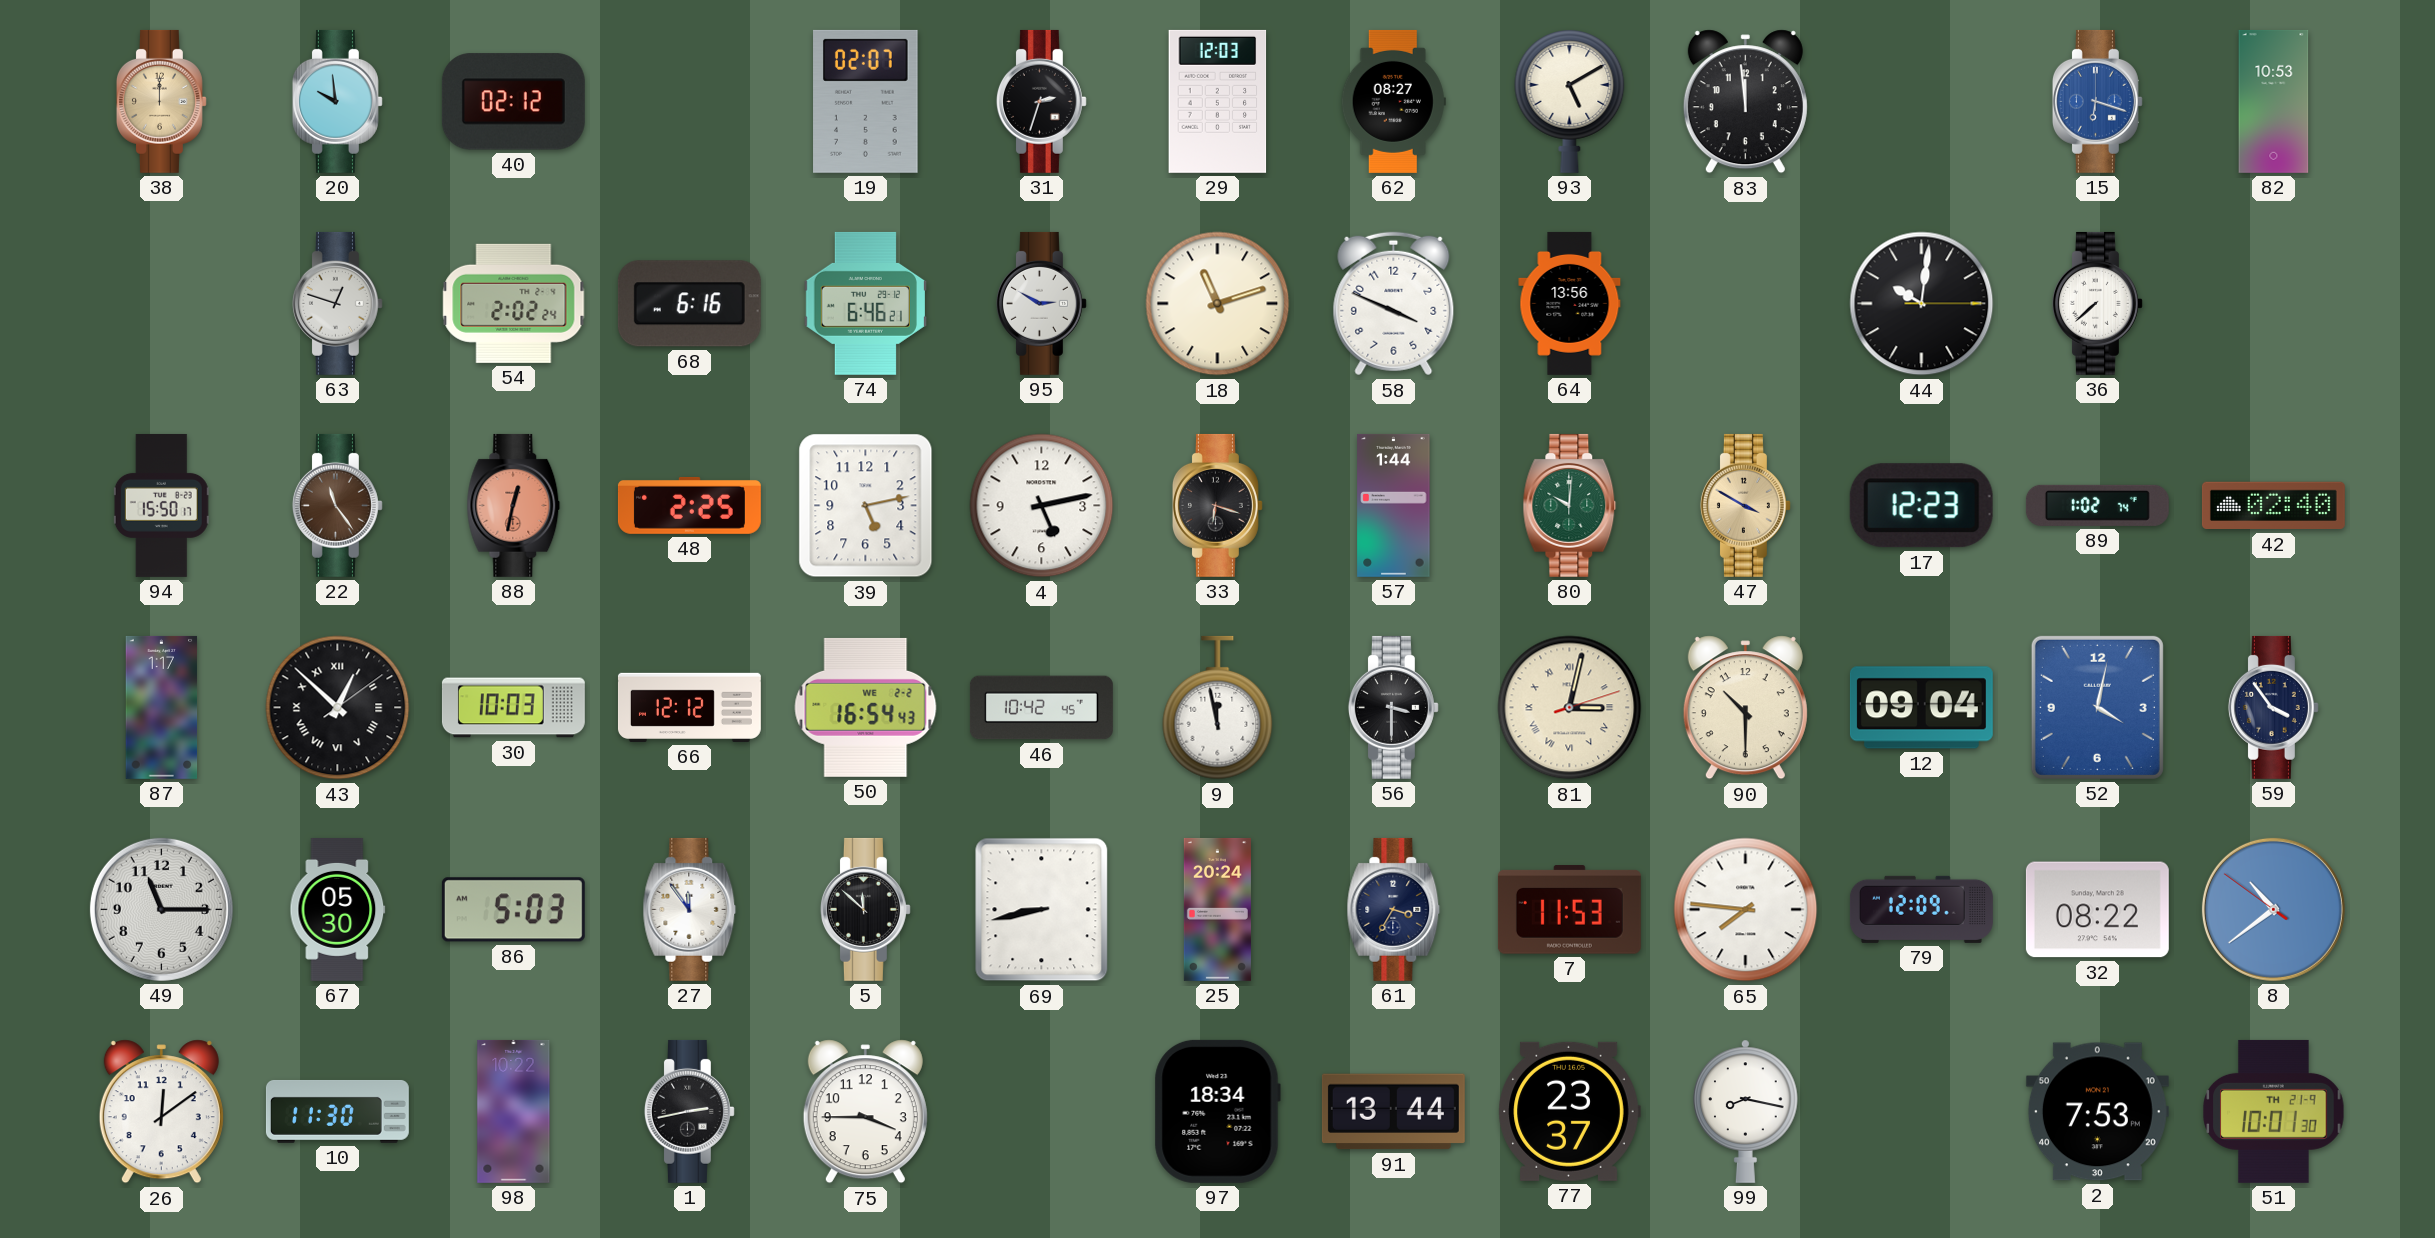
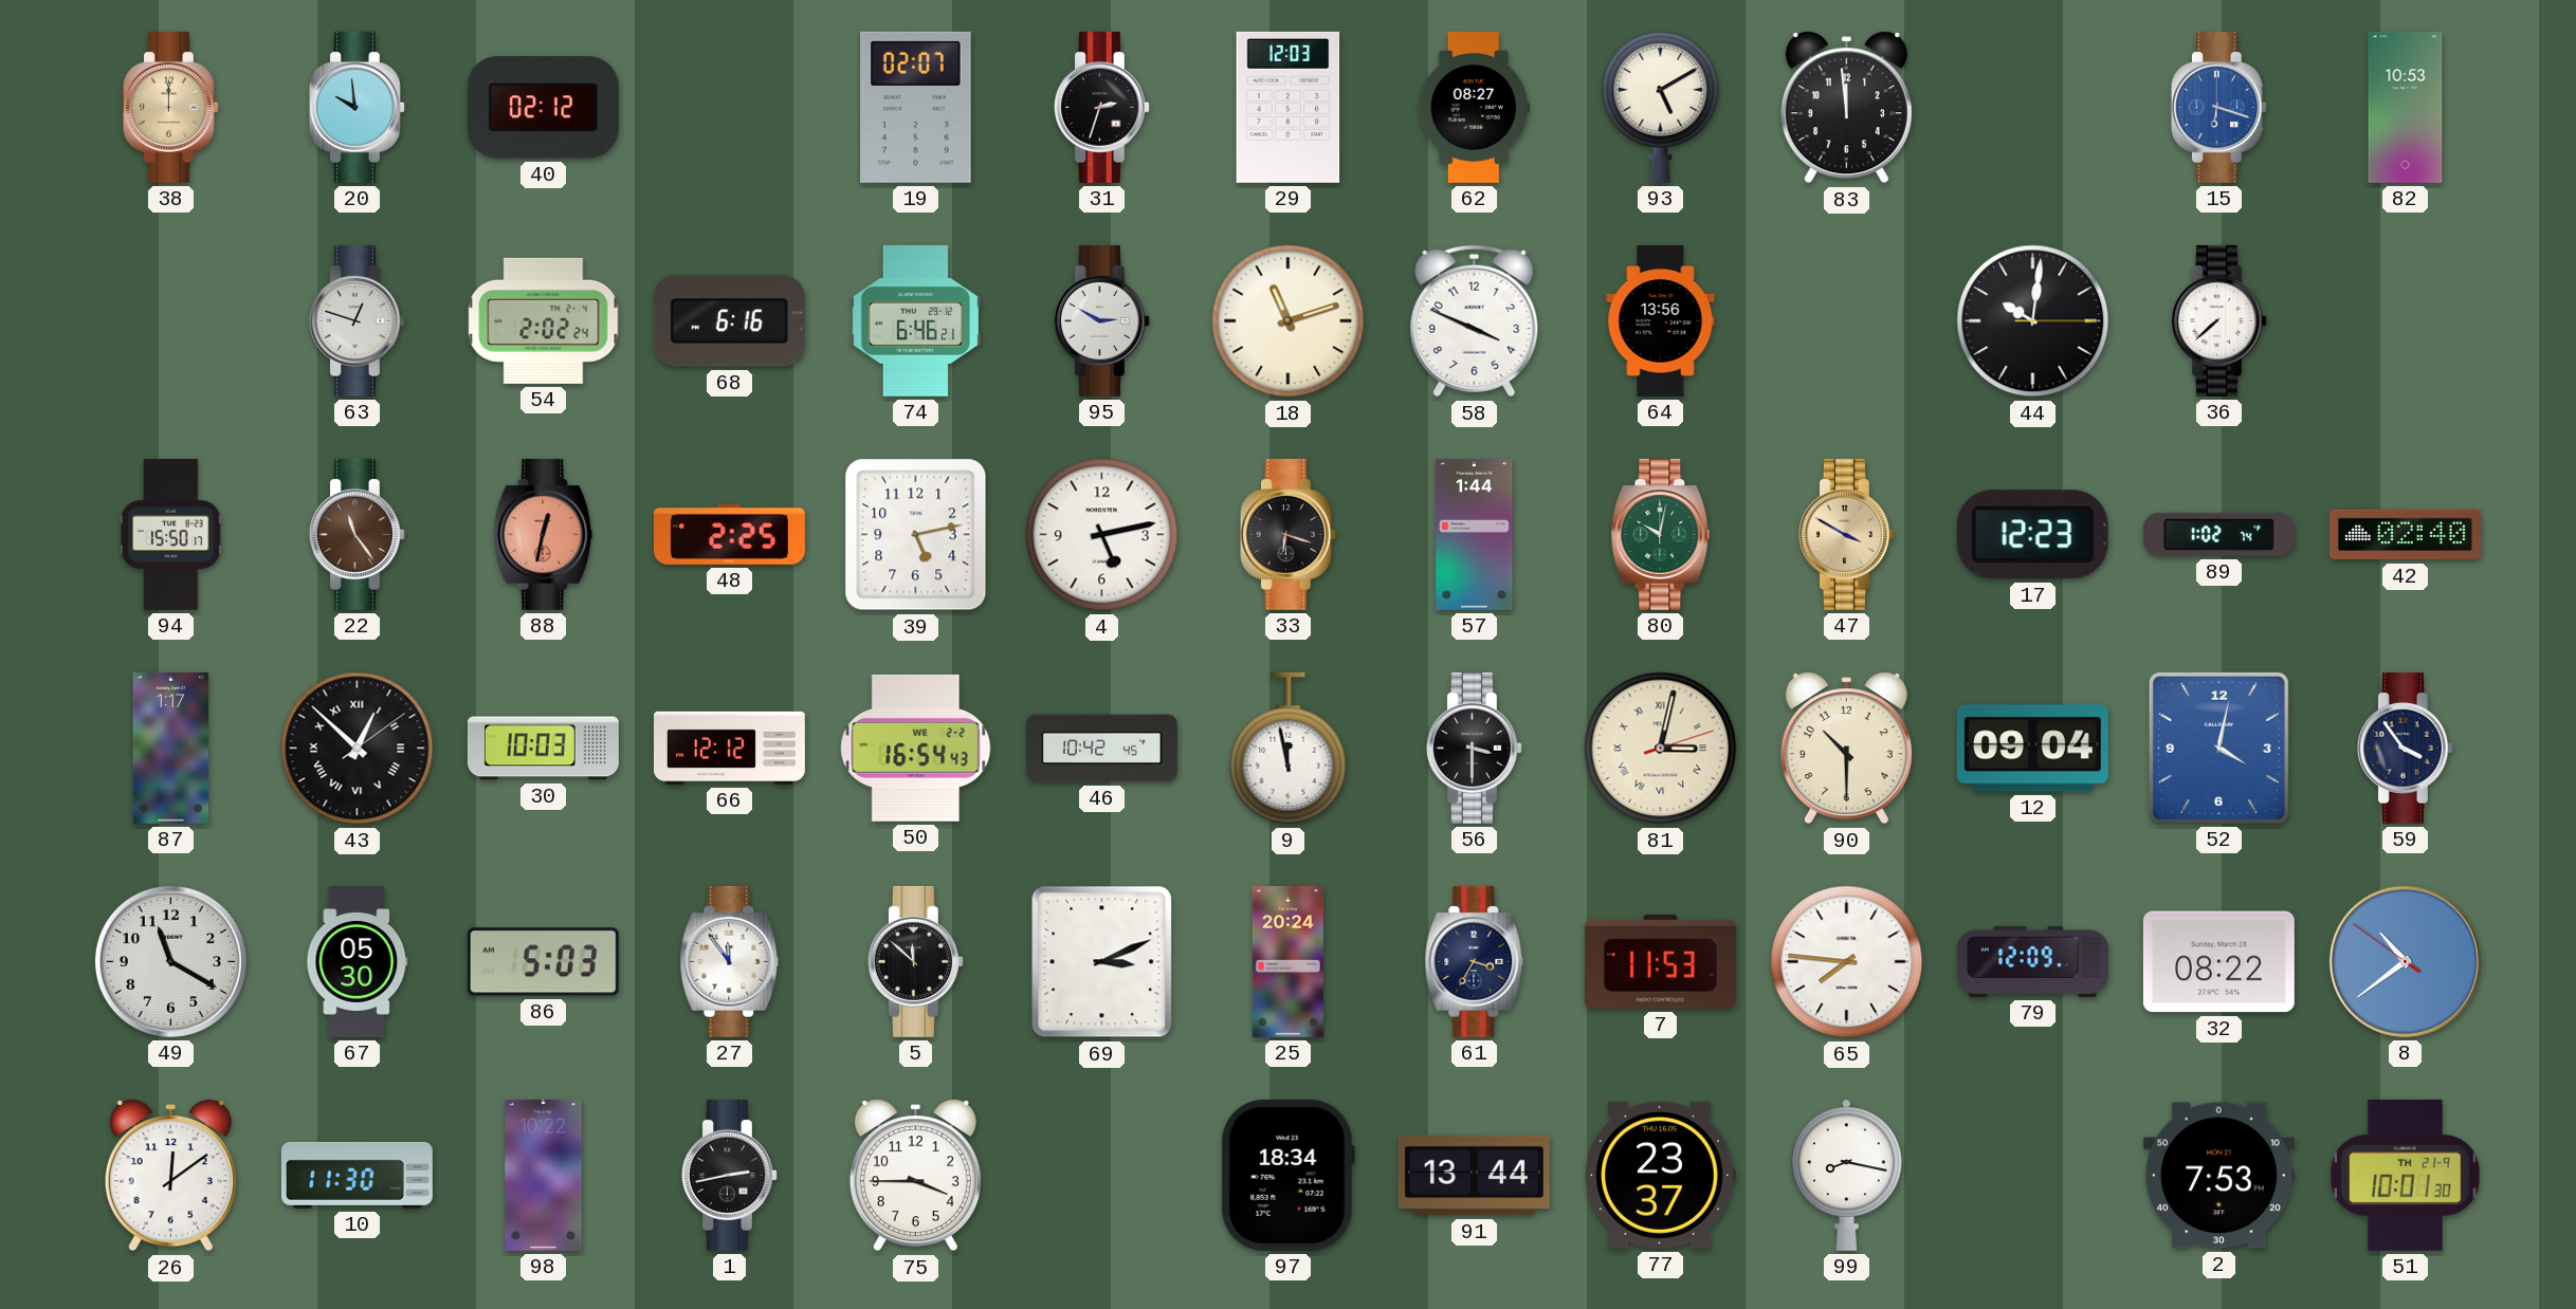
80: 10:01 -> 10:02 (1661, 534)
49: 11:15 -> 11:20 (170, 961)
69: 8:43 -> 3:11 (1102, 962)
